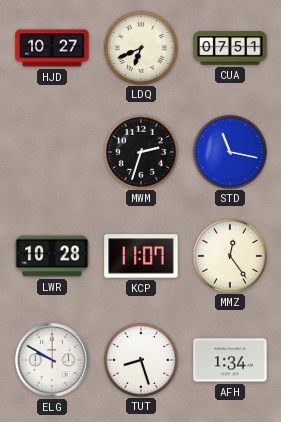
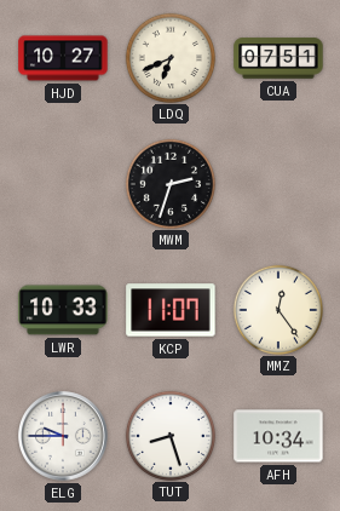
STD: 11:17 -> none (229, 151)
LWR: 10:28 -> 10:33 (63, 310)
ELG: 9:50 -> 9:45 (63, 436)
AFH: 1:34 -> 10:34 (278, 436)
